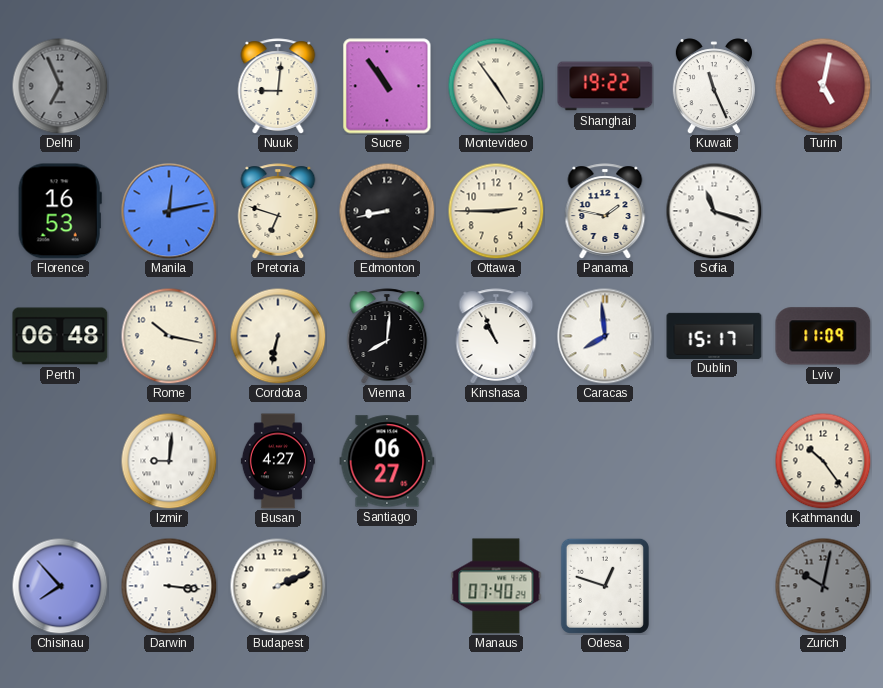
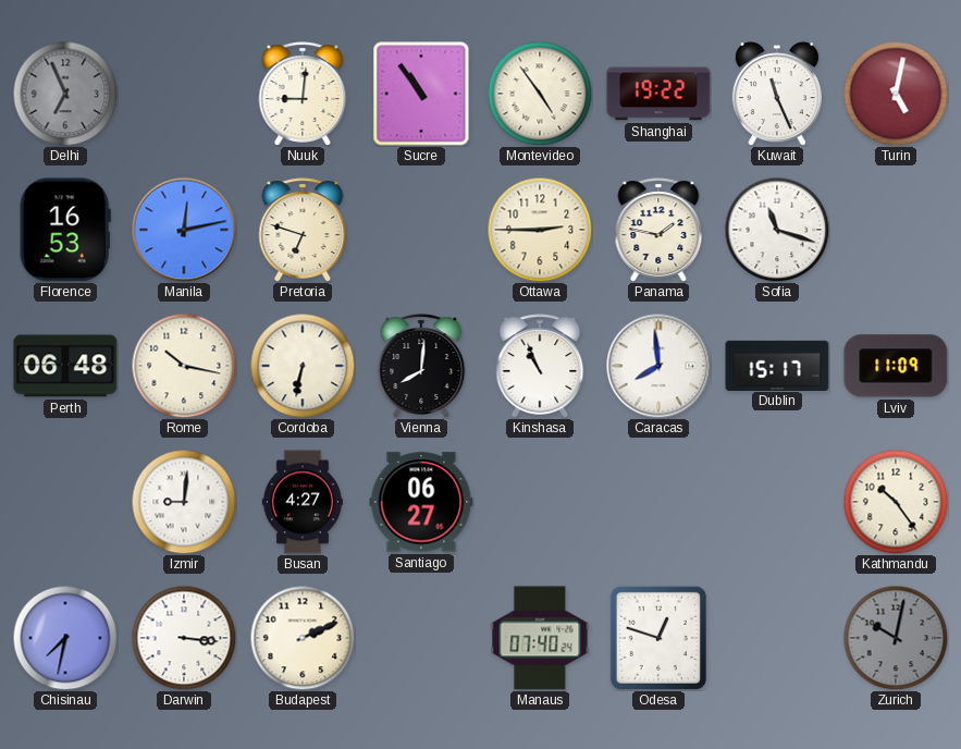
Edmonton: 8:43 -> none (387, 211)
Chisinau: 7:53 -> 7:32 (65, 638)
